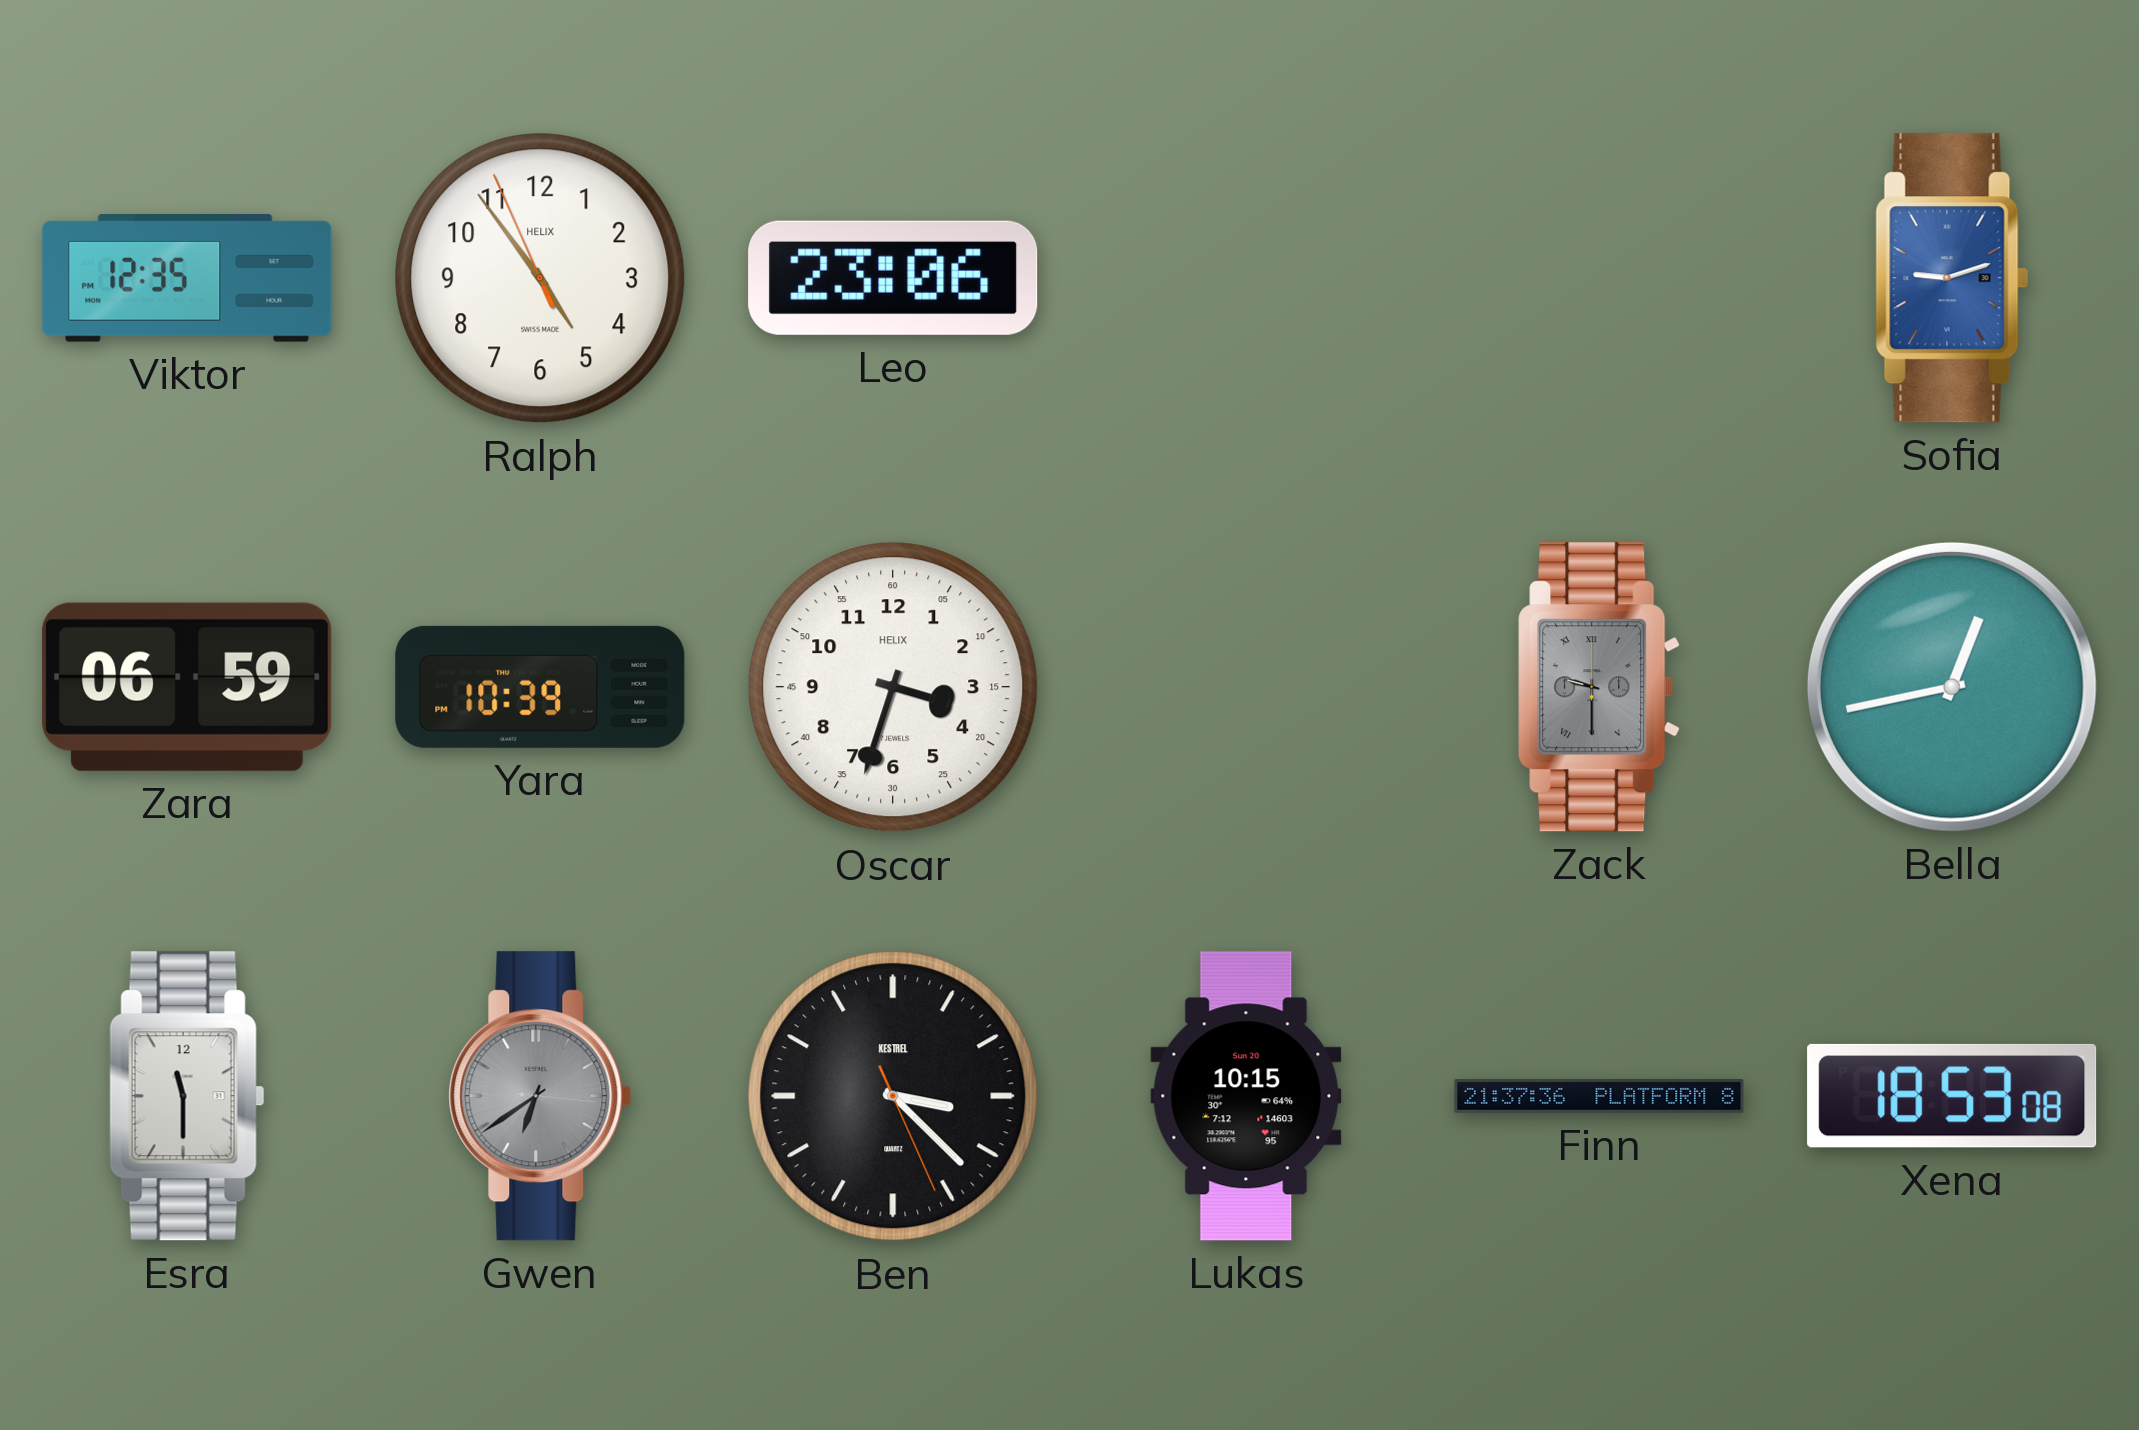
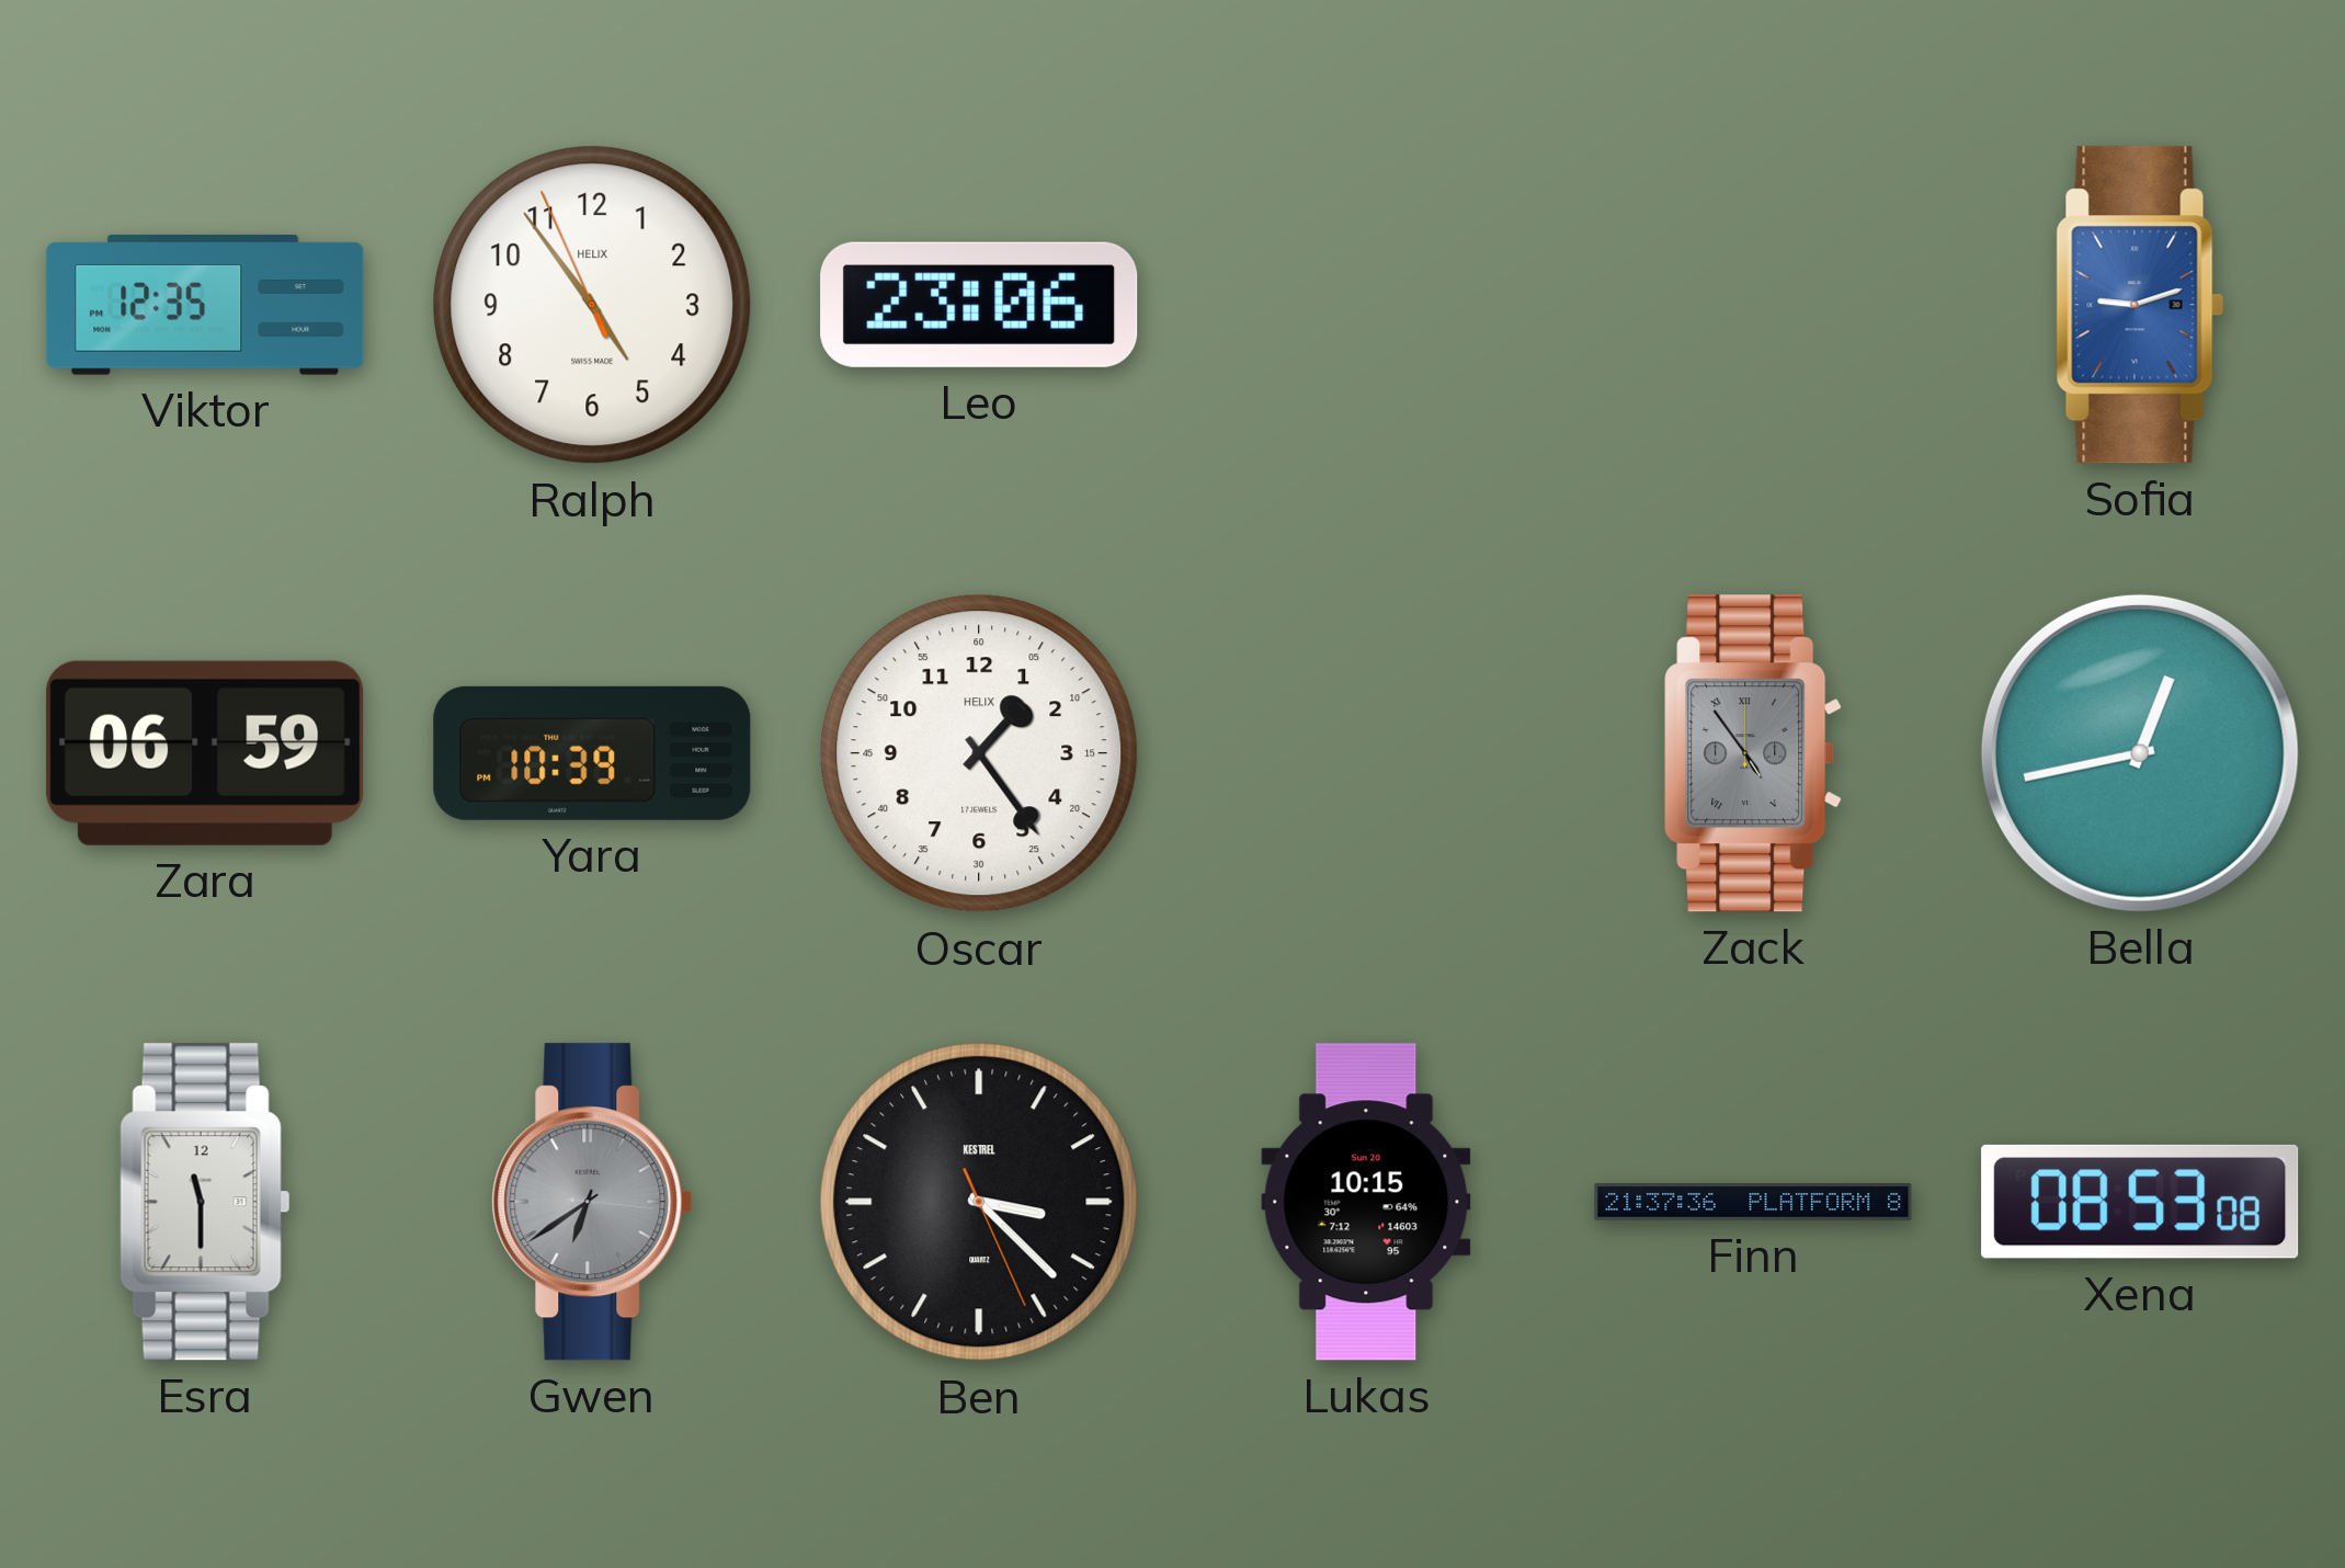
Oscar: 3:33 -> 1:24 (979, 753)
Zack: 9:30 -> 4:54 (1753, 753)
Xena: 18:53 -> 08:53 (2140, 1202)
